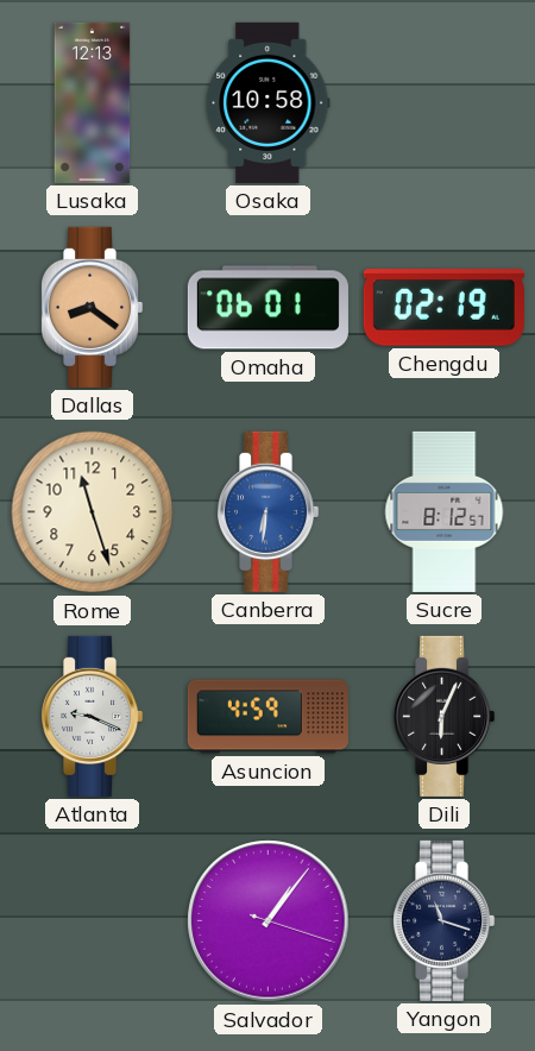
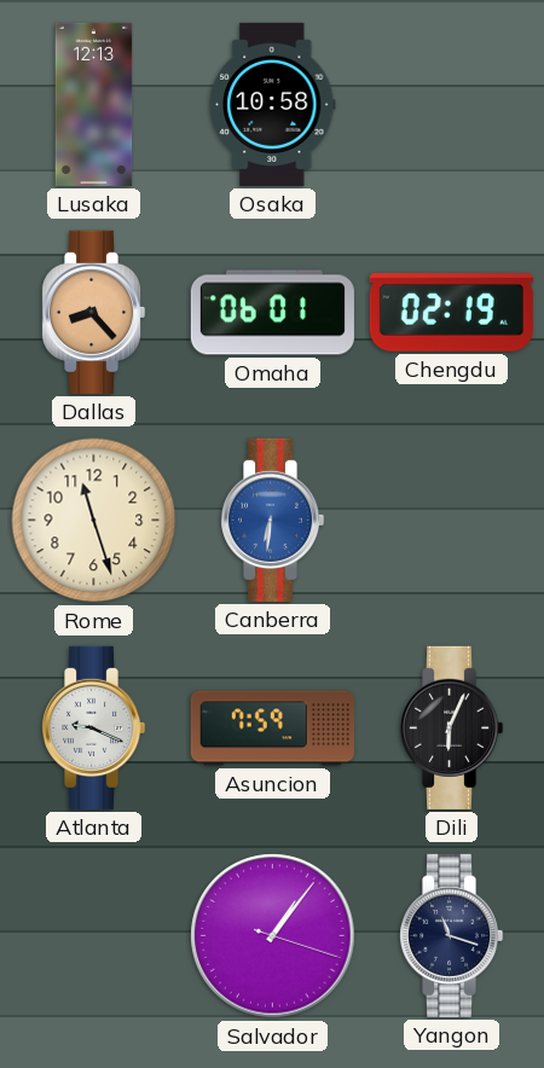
Dallas: 8:21 -> 8:23 (94, 312)
Sucre: 8:12 -> none (445, 511)
Asuncion: 4:59 -> 7:59 (272, 729)
